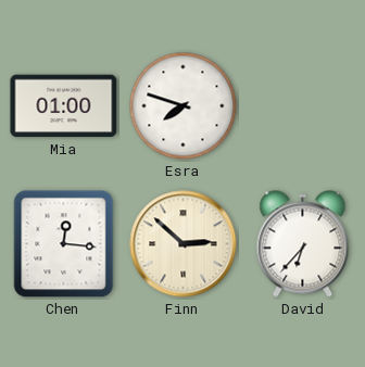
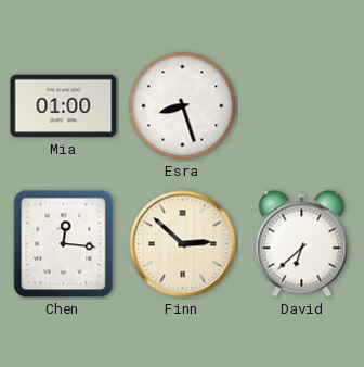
Esra: 7:48 -> 8:27 (183, 106)
David: 6:37 -> 6:38 (302, 244)
